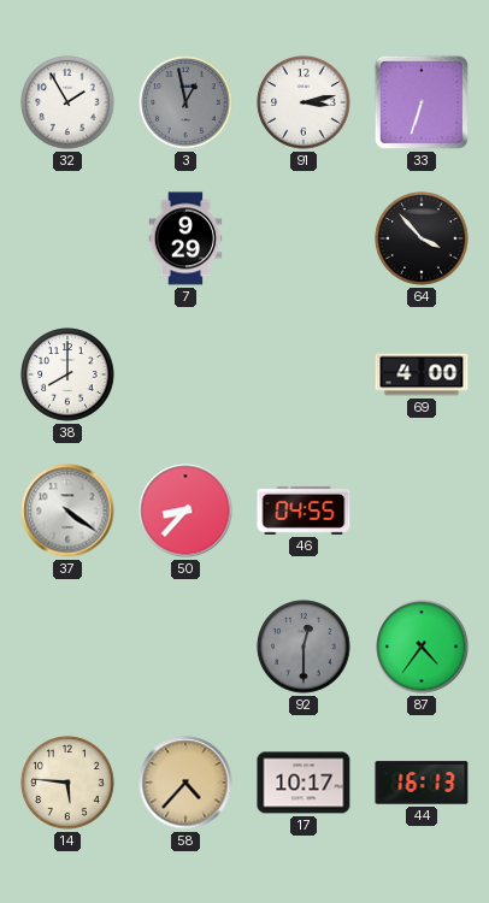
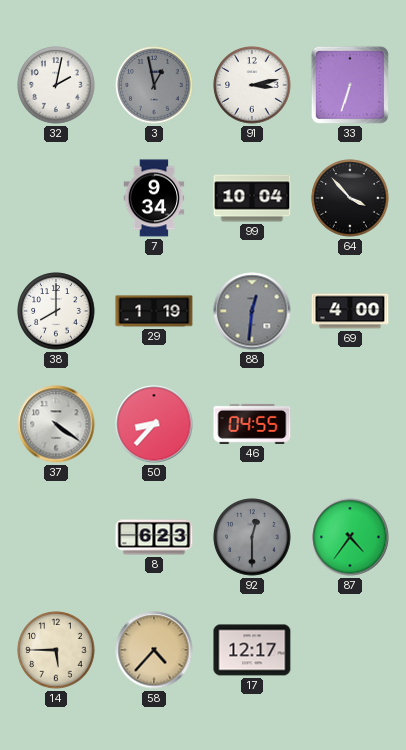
32: 1:55 -> 2:02 (56, 85)
7: 9:29 -> 9:34 (154, 198)
99: none -> 10:04 (252, 198)
29: none -> 1:19 (154, 311)
88: none -> 12:31 (252, 311)
8: none -> 6:23 (154, 537)
14: 5:46 -> 5:45 (56, 650)
17: 10:17 -> 12:17 (252, 650)
44: 16:13 -> none (422, 783)
